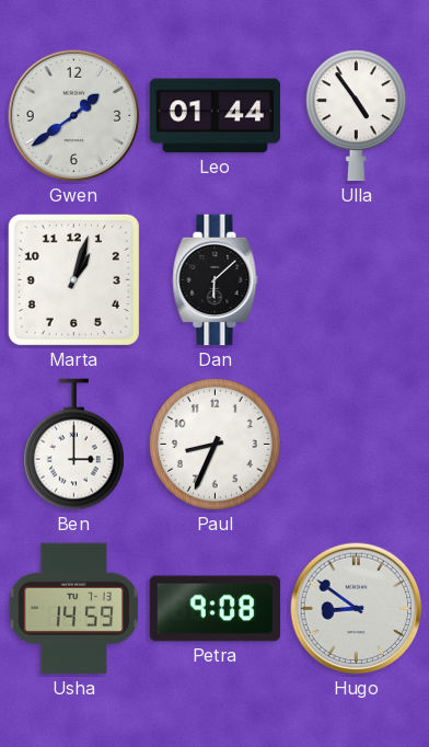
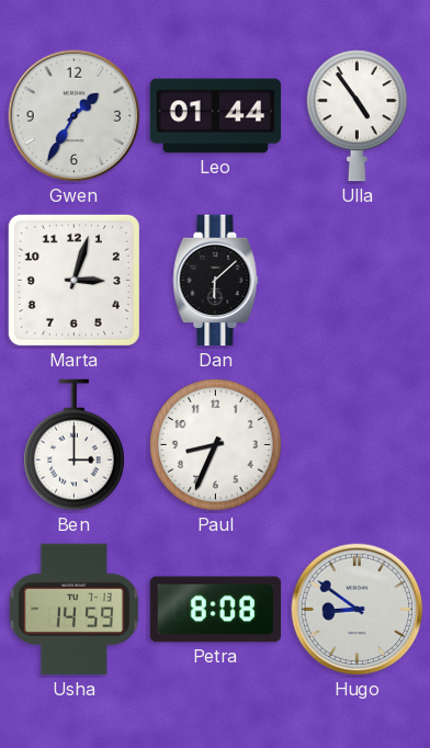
Gwen: 1:39 -> 1:35 (75, 116)
Marta: 1:03 -> 3:03 (73, 280)
Petra: 9:08 -> 8:08 (216, 610)
